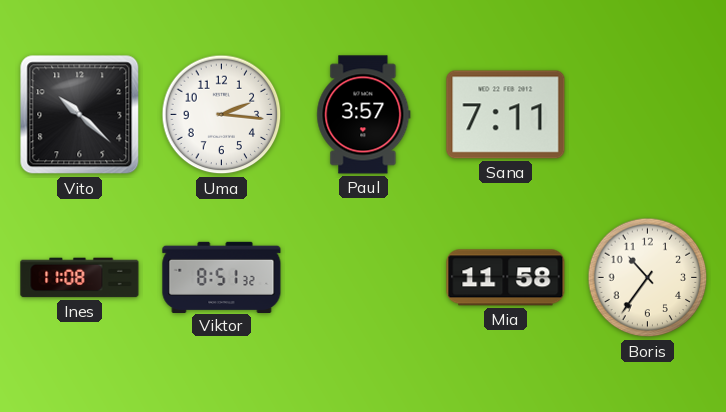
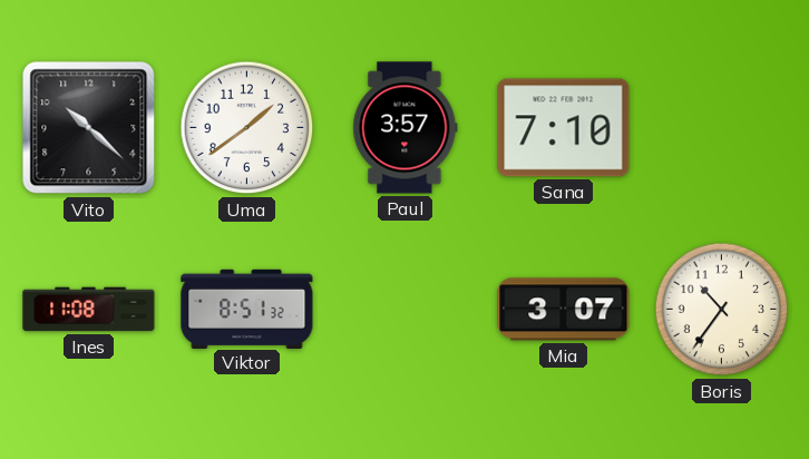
Uma: 2:16 -> 1:39 (247, 128)
Sana: 7:11 -> 7:10 (564, 128)
Mia: 11:58 -> 3:07 (564, 310)
